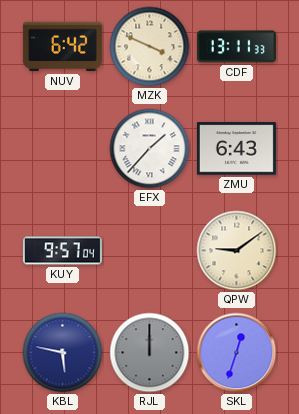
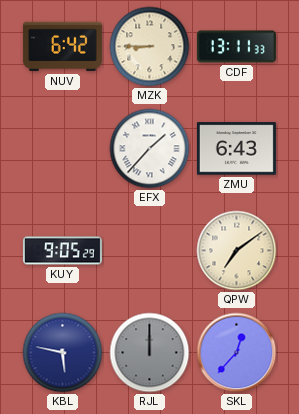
MZK: 3:49 -> 8:45 (150, 47)
KUY: 9:57 -> 9:05 (62, 251)
QPW: 9:09 -> 7:09 (237, 251)
SKL: 12:33 -> 12:37 (237, 353)
